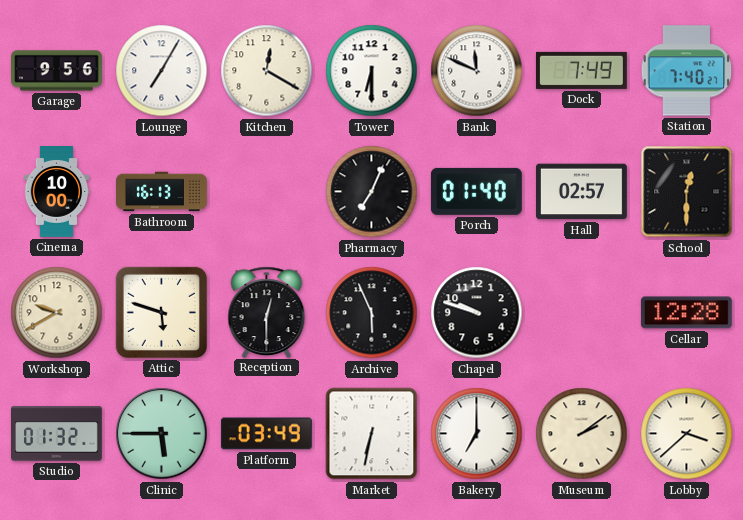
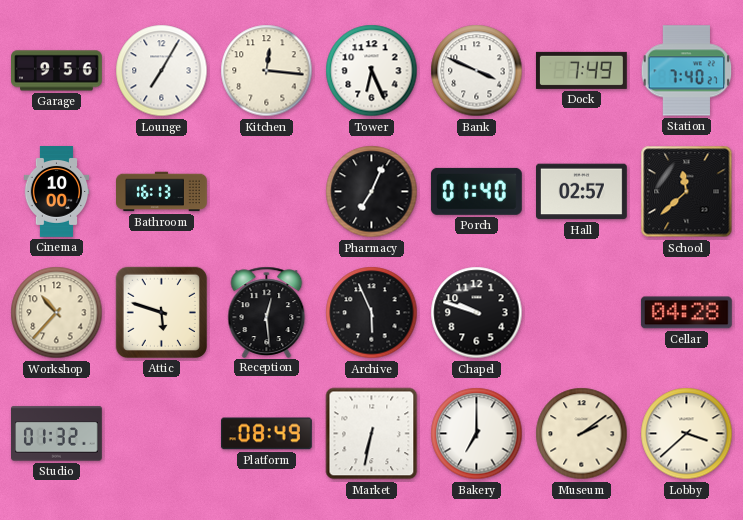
Kitchen: 12:20 -> 12:16 (267, 71)
Tower: 6:30 -> 6:26 (372, 71)
Bank: 11:49 -> 3:49 (477, 71)
School: 12:30 -> 11:38 (687, 192)
Workshop: 9:40 -> 10:37 (57, 313)
Reception: 12:30 -> 12:29 (267, 312)
Cellar: 12:28 -> 04:28 (686, 313)
Clinic: 5:45 -> none (162, 434)
Platform: 03:49 -> 08:49 (266, 434)
